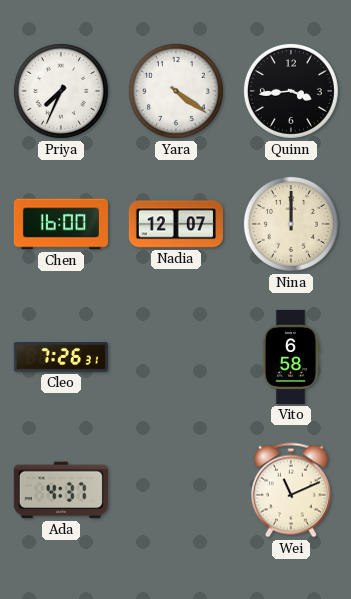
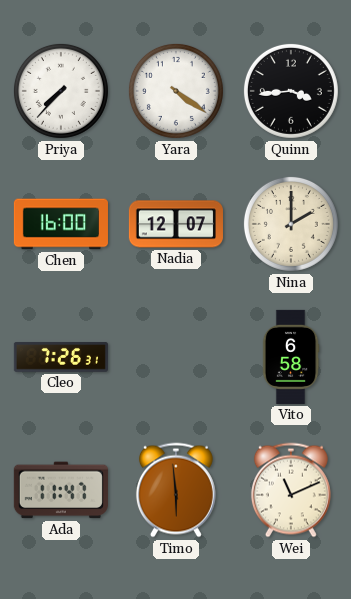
Priya: 7:34 -> 7:37 (61, 91)
Nina: 12:00 -> 2:00 (291, 224)
Ada: 4:37 -> 11:47 (61, 490)
Timo: none -> 5:59 (176, 490)
